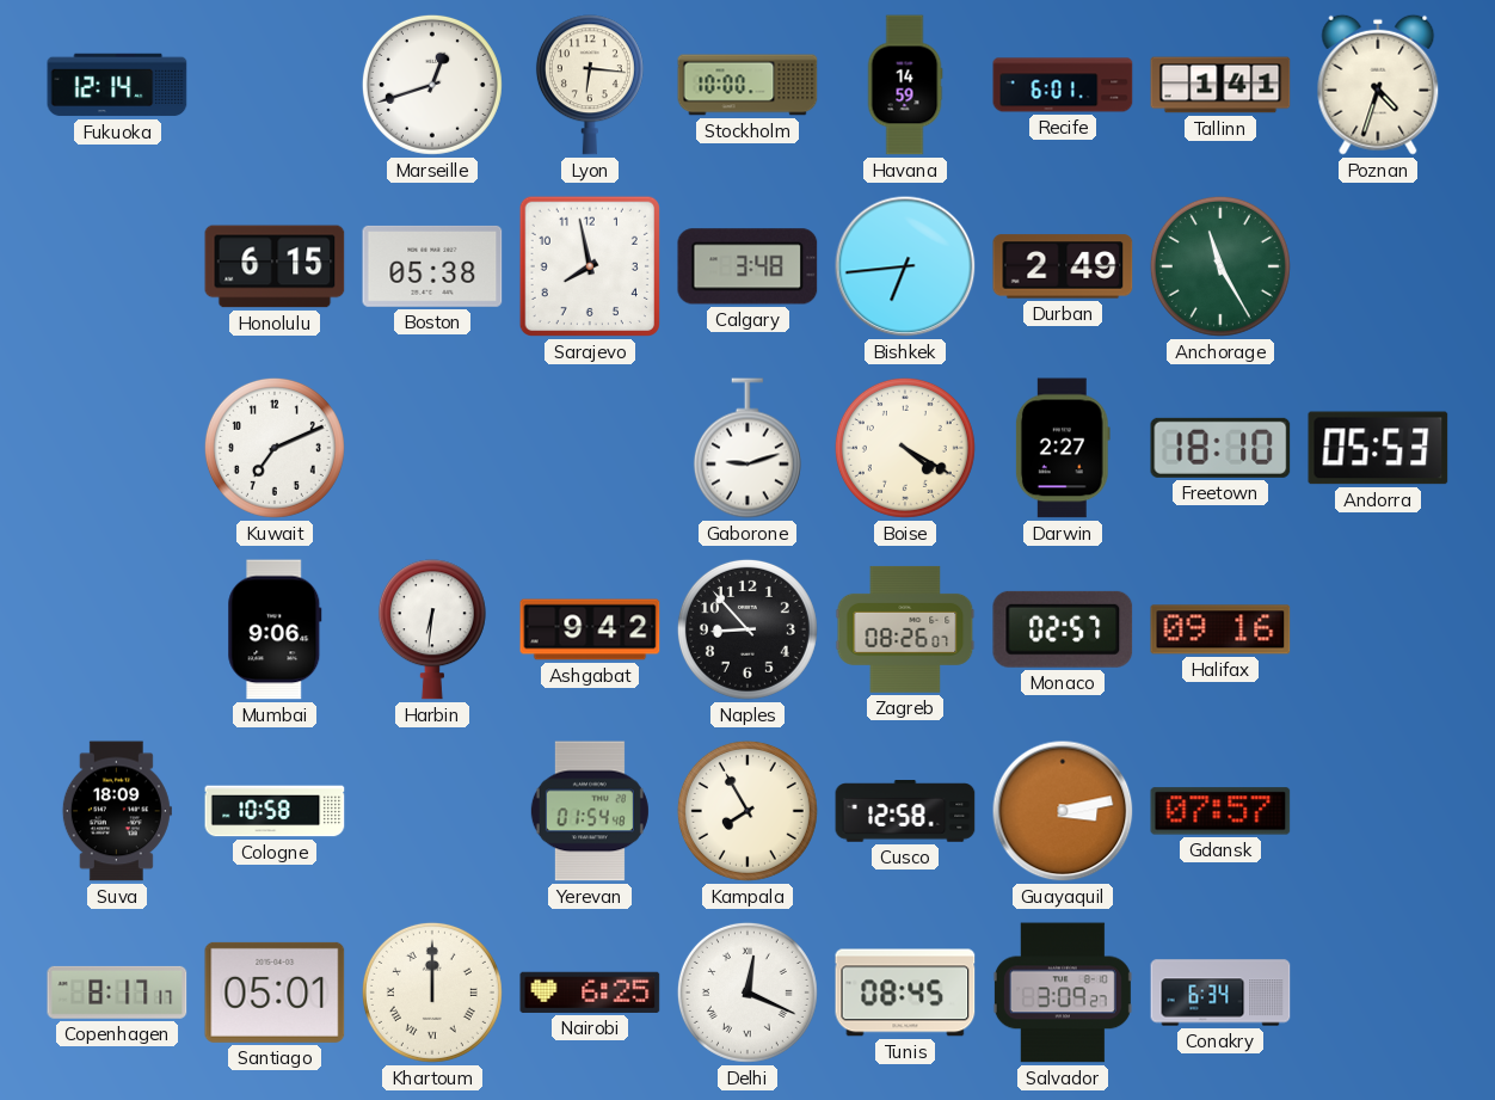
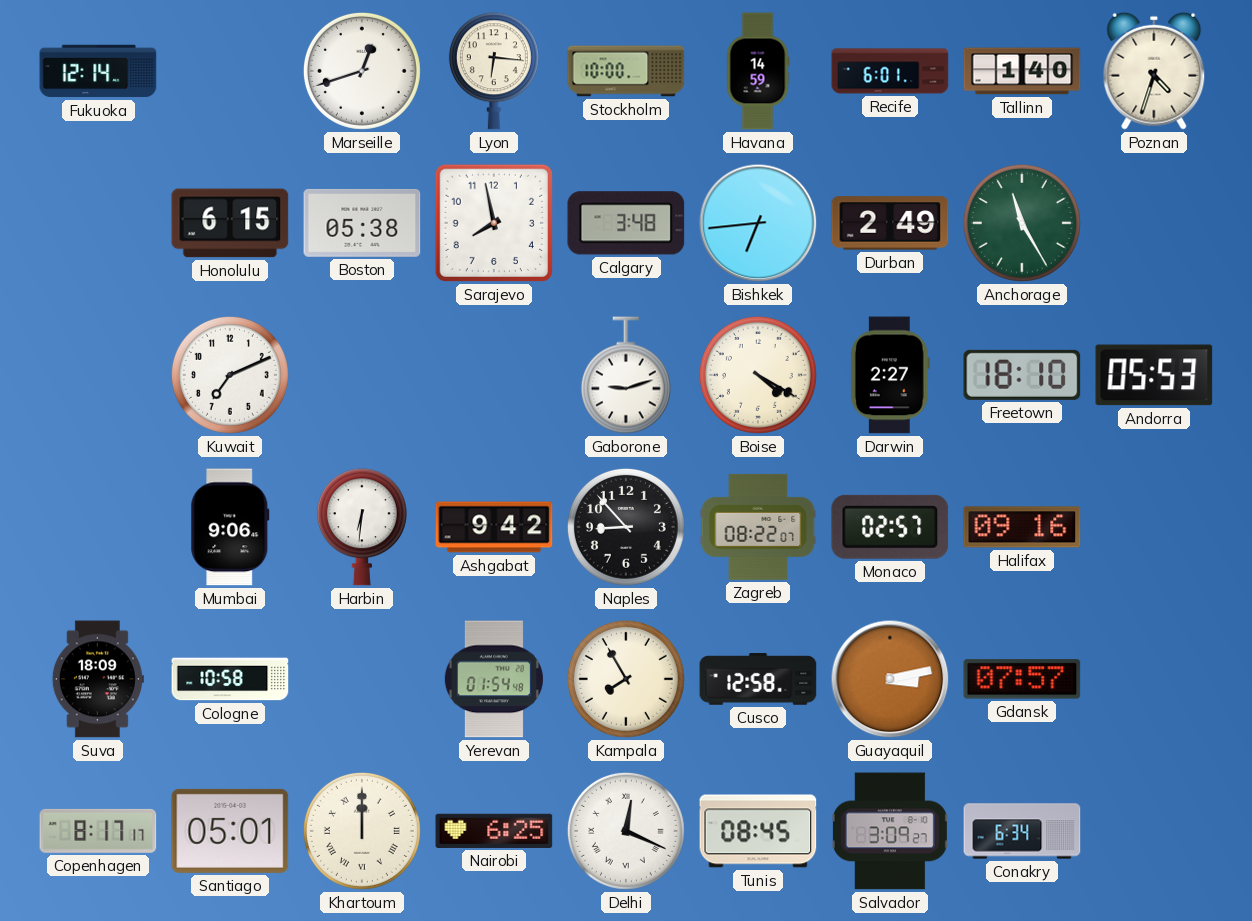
Tallinn: 1:41 -> 1:40 (1022, 71)
Zagreb: 08:26 -> 08:22 (758, 527)
